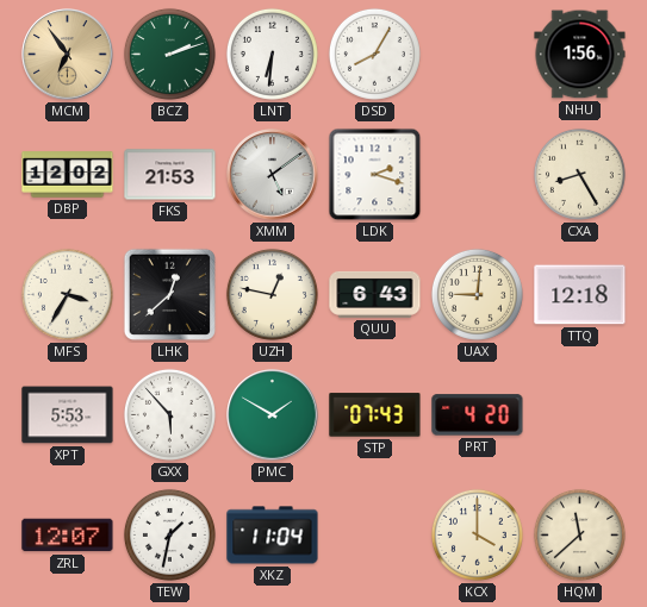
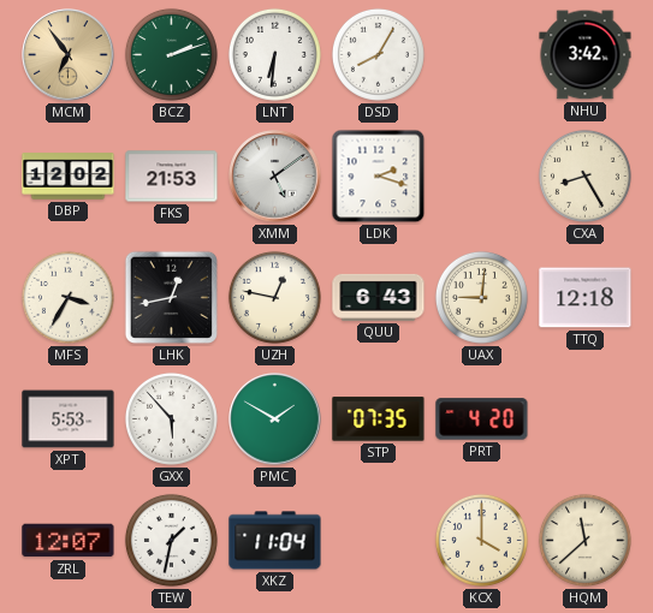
NHU: 1:56 -> 3:42 (586, 55)
LHK: 12:38 -> 12:43 (171, 297)
STP: 07:43 -> 07:35 (379, 419)
